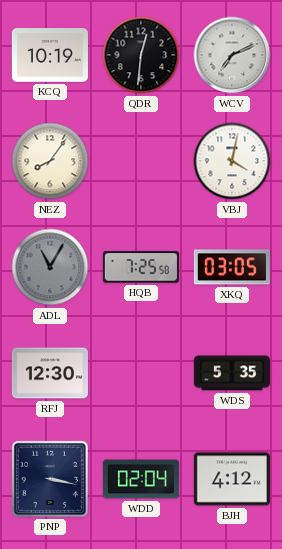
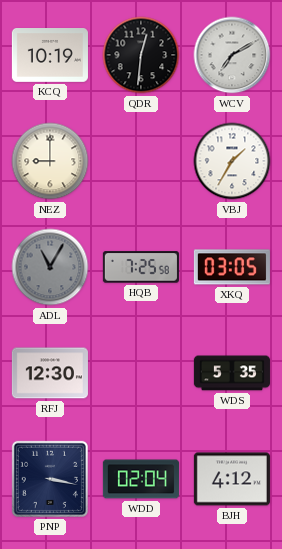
WCV: 7:11 -> 7:10 (232, 55)
NEZ: 8:06 -> 9:00 (50, 161)
VBJ: 4:02 -> 1:35 (232, 161)
